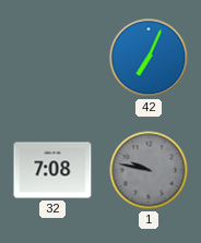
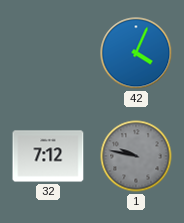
42: 7:04 -> 4:04 (136, 53)
32: 7:08 -> 7:12 (48, 156)
